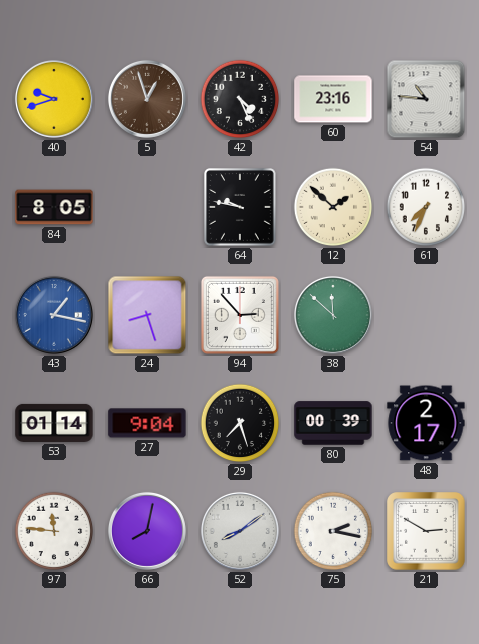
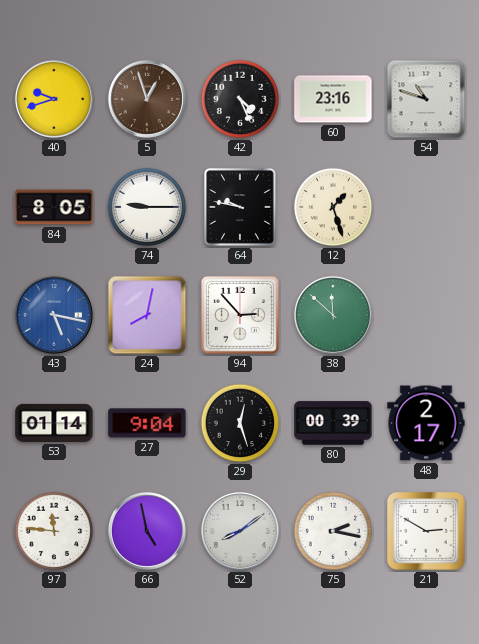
54: 10:46 -> 10:48 (426, 99)
74: none -> 9:15 (147, 207)
12: 1:52 -> 1:27 (333, 207)
61: 7:34 -> none (426, 207)
43: 1:17 -> 5:17 (54, 315)
24: 8:27 -> 8:02 (147, 315)
29: 7:27 -> 12:27 (240, 423)
66: 8:02 -> 4:58 (147, 531)
